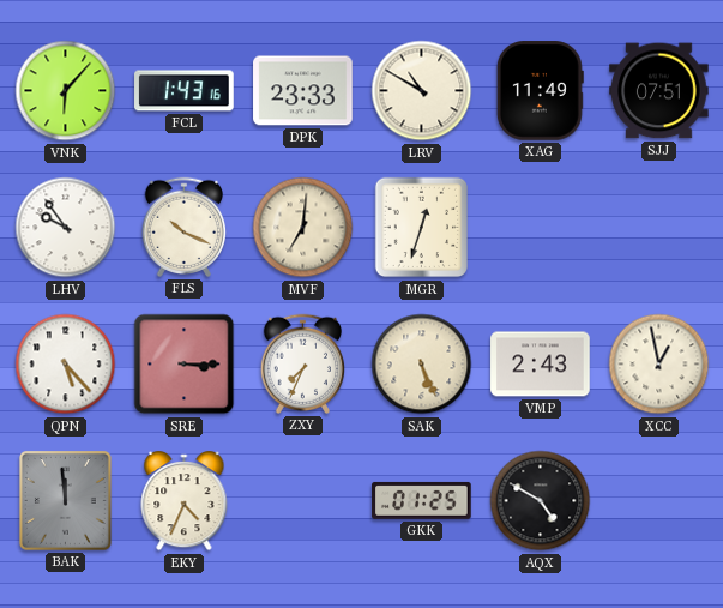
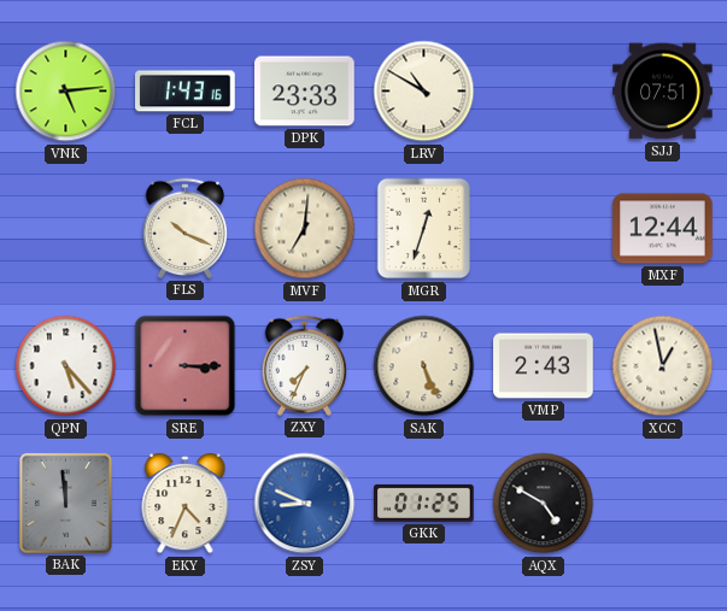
VNK: 6:07 -> 5:14 (66, 92)
XAG: 11:49 -> none (540, 91)
LHV: 9:54 -> none (66, 228)
MXF: none -> 12:44 (663, 229)
ZSY: none -> 8:49 (305, 504)
